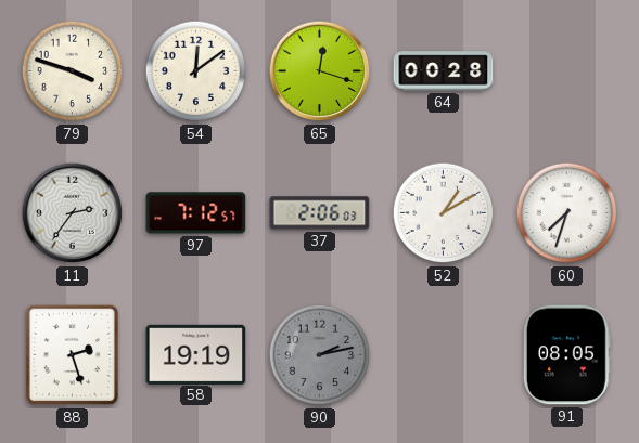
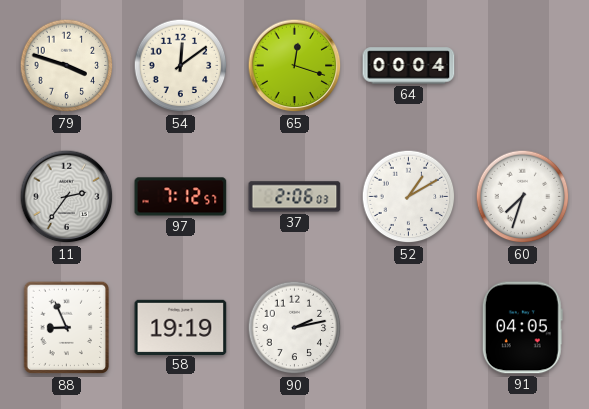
64: 00:28 -> 00:04 (409, 66)
88: 2:27 -> 8:56 (67, 328)
90 dial: grey -> white (295, 328)
91: 08:05 -> 04:05 (522, 328)
